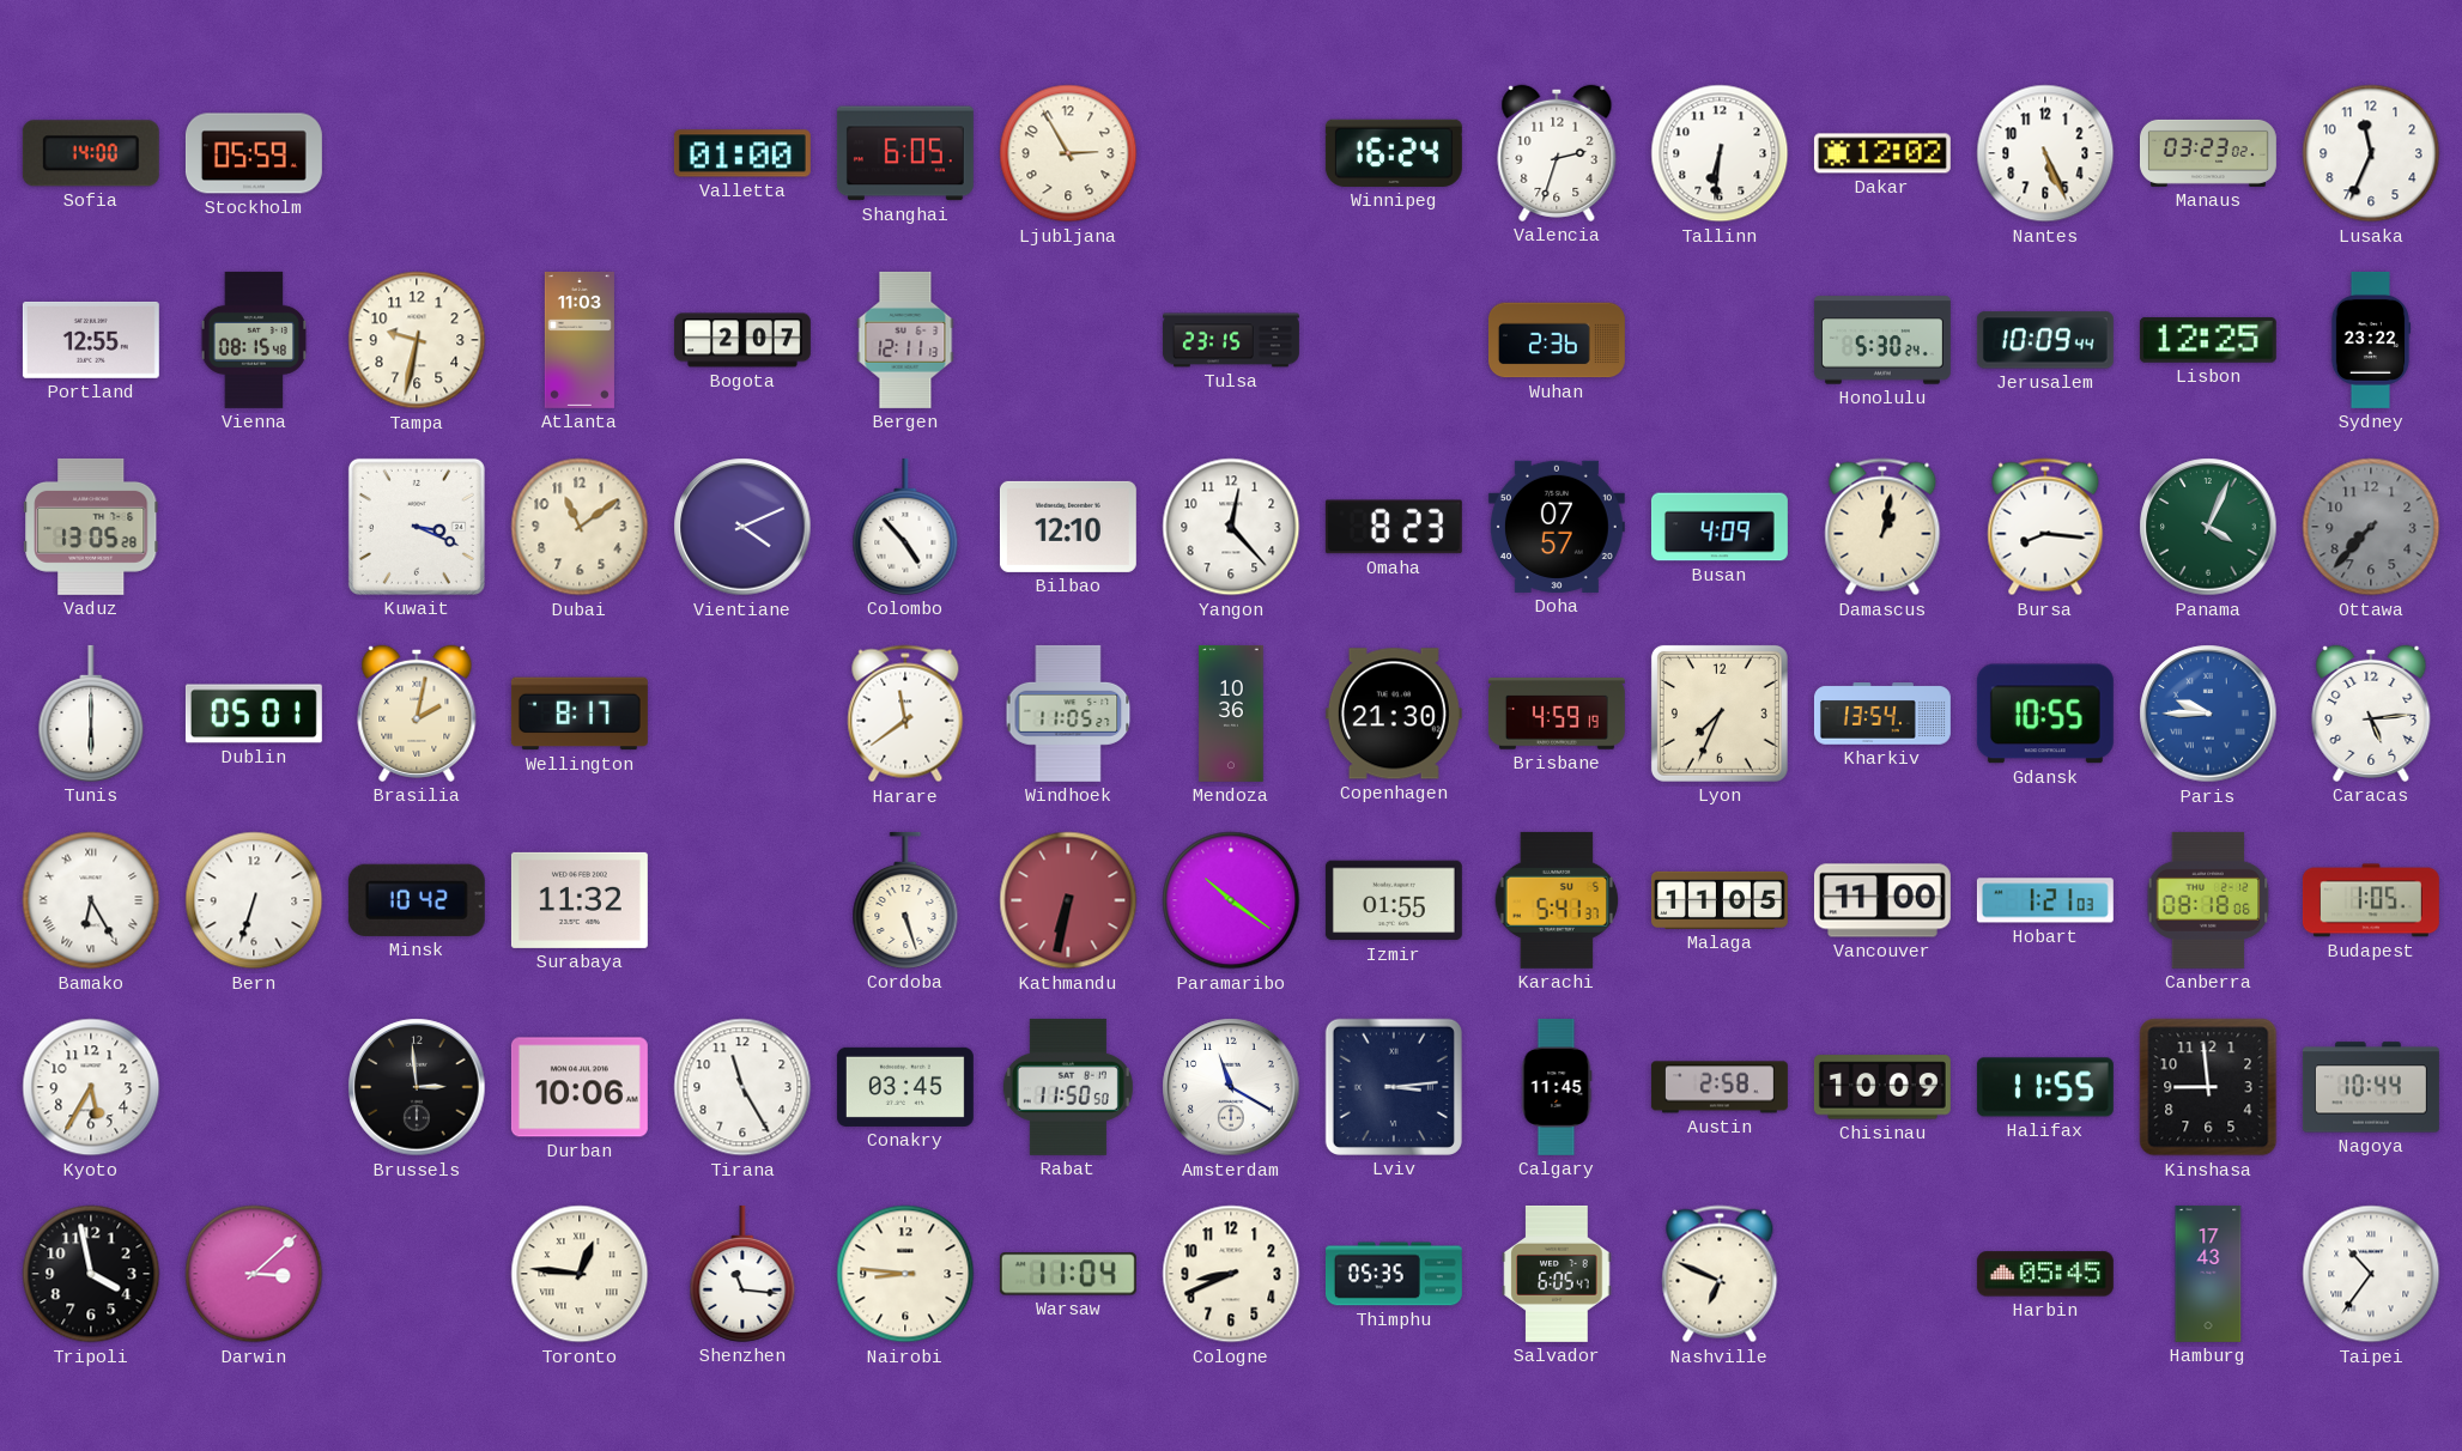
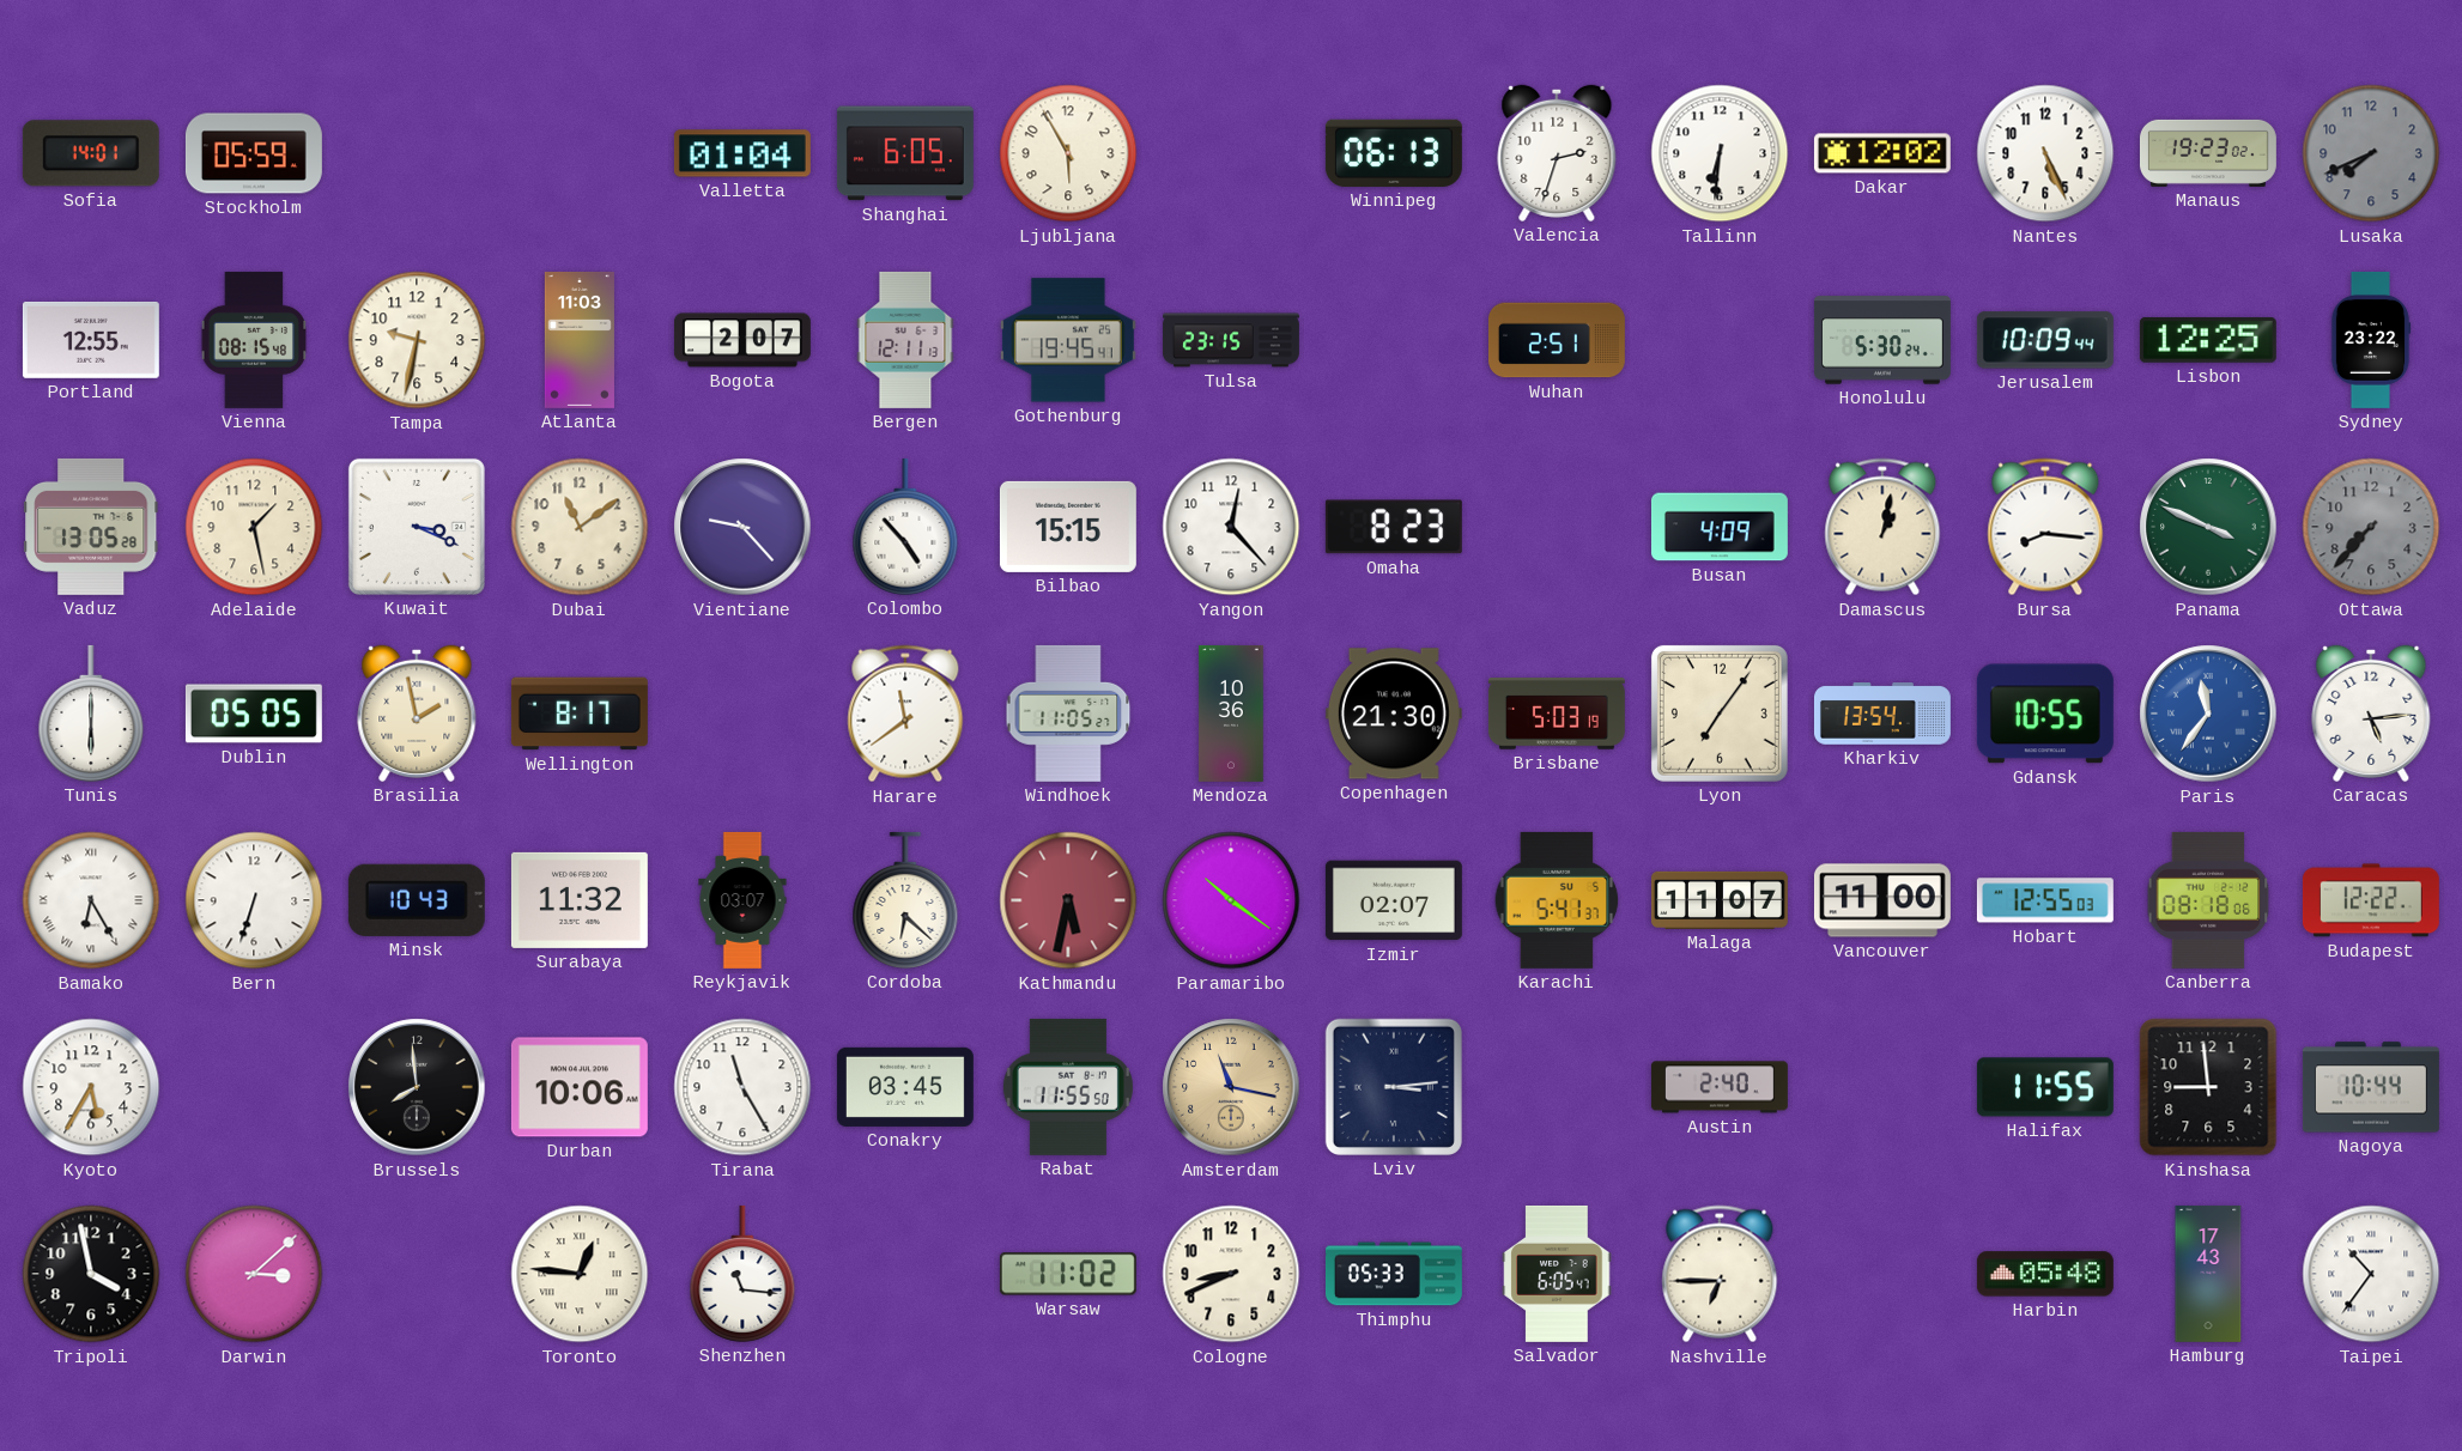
Sofia: 14:00 -> 14:01 (91, 153)
Valletta: 01:00 -> 01:04 (742, 153)
Ljubljana: 2:55 -> 5:55 (1068, 153)
Winnipeg: 16:24 -> 06:13 (1394, 153)
Manaus: 03:23 -> 19:23 (2208, 153)
Lusaka: 11:34 -> 7:41 (2371, 153)
Lusaka dial: white -> grey (2371, 153)
Gothenburg: none -> 19:45 (1068, 340)
Wuhan: 2:36 -> 2:51 (1557, 340)
Adelaide: none -> 1:28 (254, 527)
Vientiane: 4:11 -> 9:23 (742, 527)
Bilbao: 12:10 -> 15:15 (1068, 527)
Doha: 07:57 -> none (1557, 527)
Panama: 4:04 -> 3:49 (2208, 527)
Dublin: 05:01 -> 05:05 (254, 714)
Brasilia: 2:02 -> 1:58 (417, 714)
Brisbane: 4:59 -> 5:03 (1557, 715)
Lyon: 7:34 -> 7:06 (1720, 714)
Paris: 9:45 -> 11:36 (2208, 714)
Minsk: 10:42 -> 10:43 (417, 900)
Reykjavik: none -> 03:07 (742, 900)
Cordoba: 5:27 -> 6:22 (905, 900)
Kathmandu: 6:32 -> 5:32 (1068, 900)
Izmir: 01:55 -> 02:07 (1394, 900)
Malaga: 11:05 -> 11:07 (1720, 900)
Hobart: 1:21 -> 12:55 (2045, 900)
Budapest: 1:05 -> 12:22 (2371, 900)
Brussels: 2:59 -> 7:59 (417, 1087)
Rabat: 11:50 -> 11:55 (1068, 1087)
Amsterdam: 11:20 -> 11:17 (1231, 1087)
Amsterdam dial: white -> champagne (1231, 1087)
Calgary: 11:45 -> none (1557, 1087)
Austin: 2:58 -> 2:40 (1720, 1087)
Chisinau: 10:09 -> none (1882, 1087)
Nairobi: 8:46 -> none (905, 1274)
Warsaw: 11:04 -> 11:02 (1068, 1274)
Thimphu: 05:35 -> 05:33 (1394, 1274)
Nashville: 6:49 -> 6:45 (1720, 1274)
Harbin: 05:45 -> 05:48 (2045, 1274)
